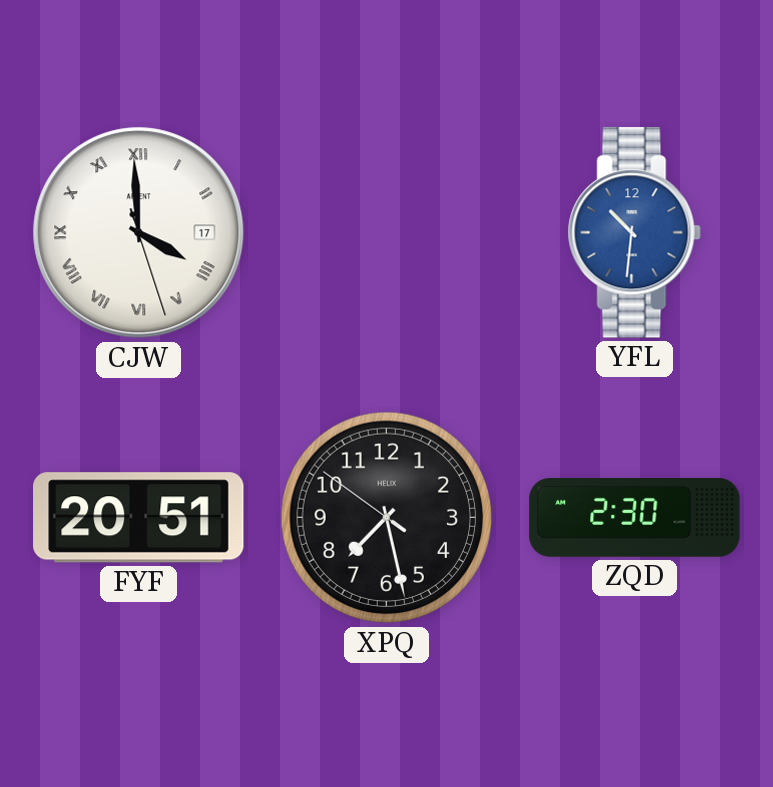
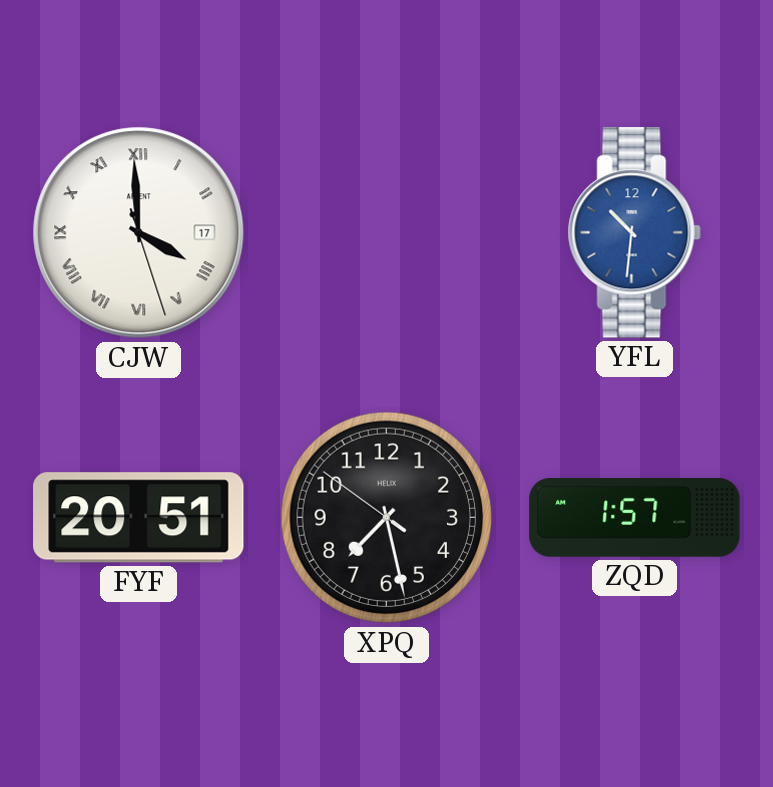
ZQD: 2:30 -> 1:57 (635, 518)
